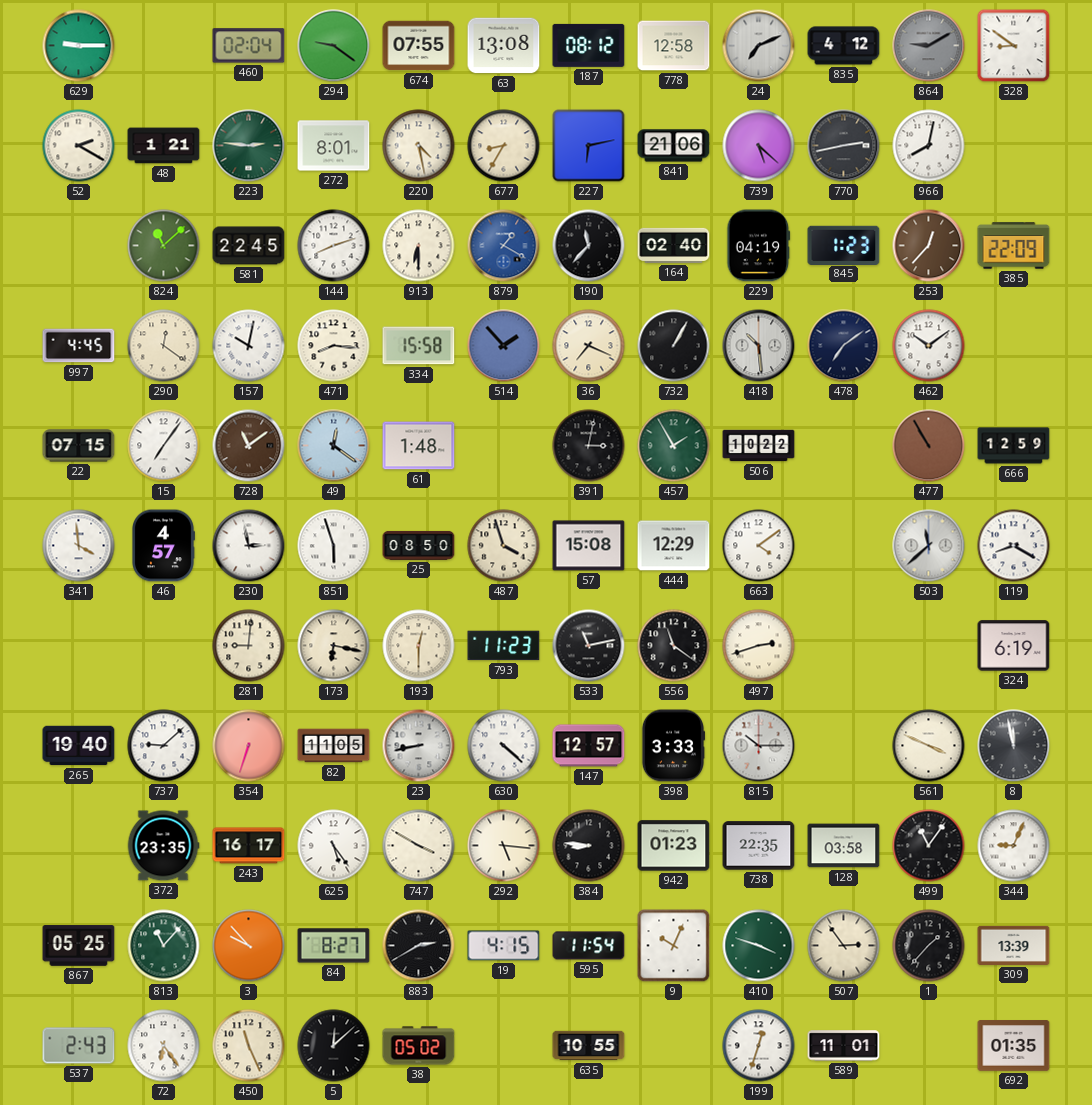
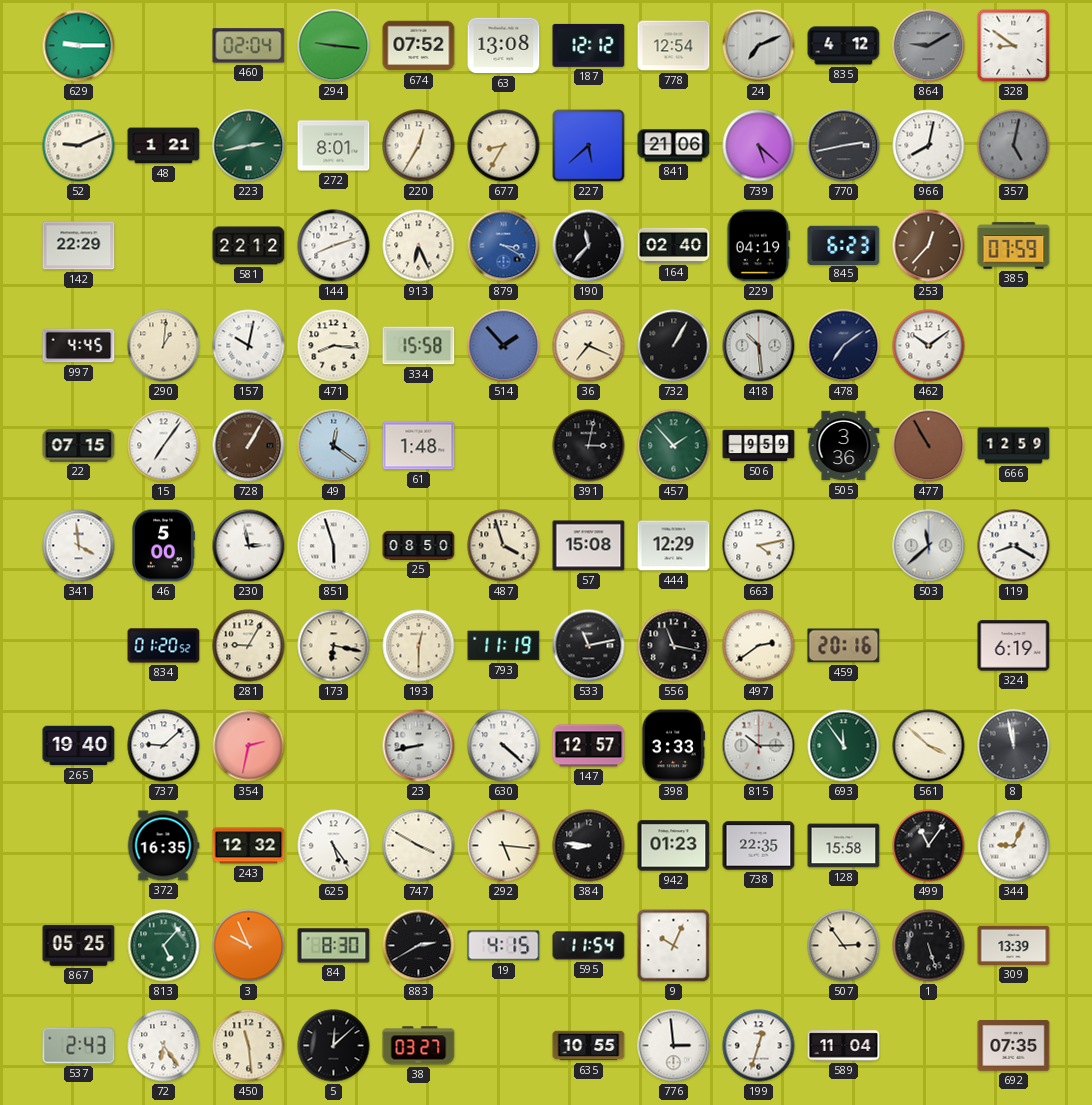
294: 9:21 -> 9:16 (334, 46)
674: 07:55 -> 07:52 (419, 46)
187: 08:12 -> 12:12 (589, 45)
778: 12:58 -> 12:54 (674, 46)
52: 2:20 -> 9:11 (79, 146)
223: 2:46 -> 2:43 (249, 146)
220: 4:28 -> 12:35 (419, 146)
227: 6:13 -> 5:38 (589, 146)
357: none -> 5:02 (1014, 146)
142: none -> 22:29 (79, 246)
824: 11:08 -> none (164, 246)
581: 22:45 -> 22:12 (249, 246)
913: 6:30 -> 6:26 (419, 246)
879: 1:20 -> 3:20 (504, 246)
845: 1:23 -> 6:23 (844, 245)
385: 22:09 -> 07:59 (1014, 246)
290: 12:21 -> 1:01 (164, 346)
728: 11:09 -> 1:05 (249, 446)
457: 1:55 -> 1:53 (674, 446)
506: 10:22 -> 9:59 (759, 446)
505: none -> 3:36 (844, 446)
46: 4:57 -> 5:00 (164, 546)
663: 4:09 -> 4:13 (759, 546)
834: none -> 01:20 (164, 646)
281: 9:01 -> 9:05 (249, 646)
793: 11:23 -> 11:19 (504, 646)
556: 11:21 -> 11:17 (674, 646)
497: 2:42 -> 2:39 (759, 646)
459: none -> 20:16 (844, 646)
354: 6:33 -> 2:32 (249, 746)
82: 11:05 -> none (334, 746)
693: none -> 11:54 (844, 746)
561: 3:49 -> 3:52 (929, 746)
372: 23:35 -> 16:35 (163, 846)
243: 16:17 -> 12:32 (249, 846)
128: 03:58 -> 15:58 (844, 846)
813: 11:07 -> 5:07 (164, 946)
3: 9:53 -> 9:56 (249, 946)
84: 8:27 -> 8:30 (334, 946)
410: 3:48 -> none (759, 946)
1: 1:37 -> 5:27 (929, 946)
450: 11:26 -> 11:29 (249, 1046)
38: 05:02 -> 03:27 (419, 1046)
776: none -> 2:59 (674, 1046)
589: 11:01 -> 11:04 (844, 1046)
692: 01:35 -> 07:35 (1014, 1046)
